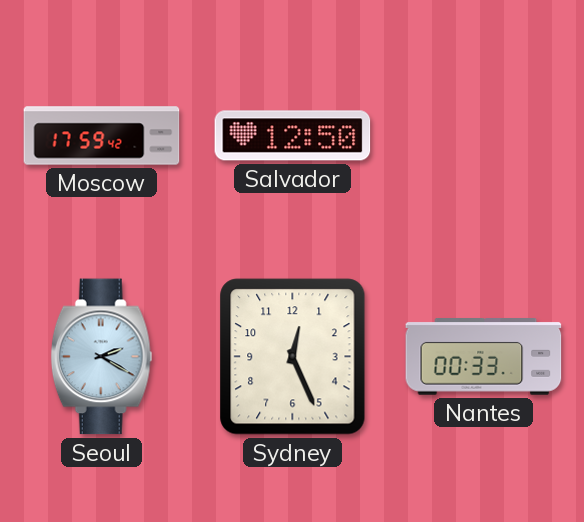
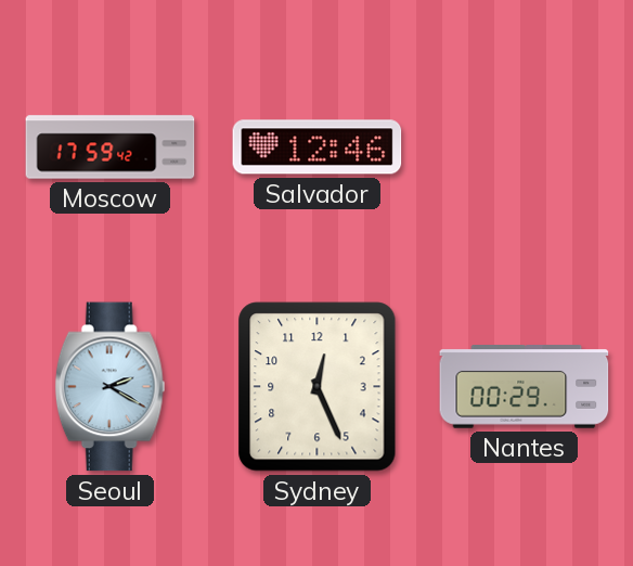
Salvador: 12:50 -> 12:46 (318, 147)
Nantes: 00:33 -> 00:29 (525, 387)
